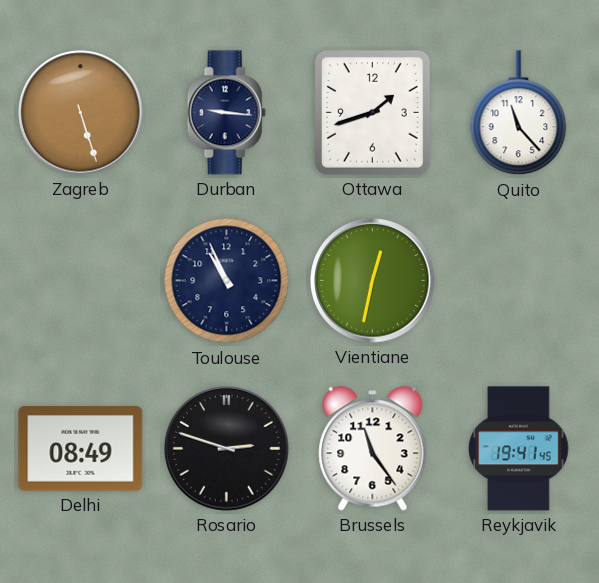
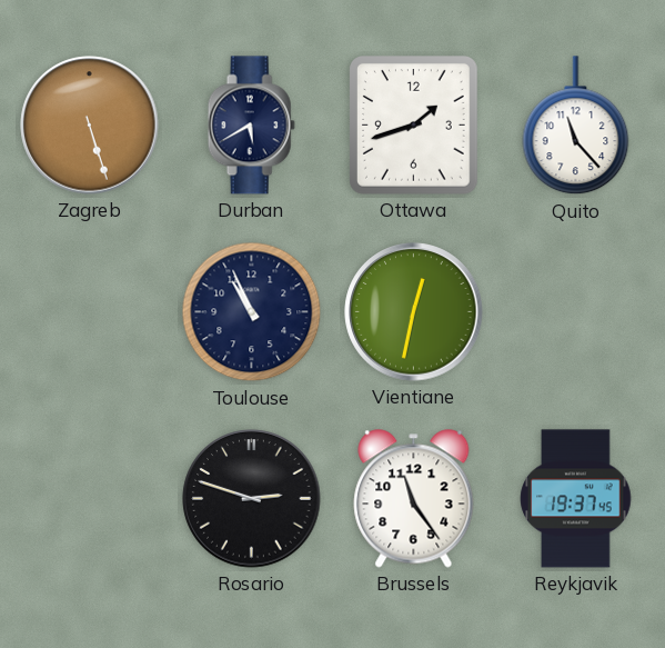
Durban: 9:16 -> 5:40 (251, 126)
Delhi: 08:49 -> none (81, 449)
Reykjavik: 19:41 -> 19:37 (576, 499)
